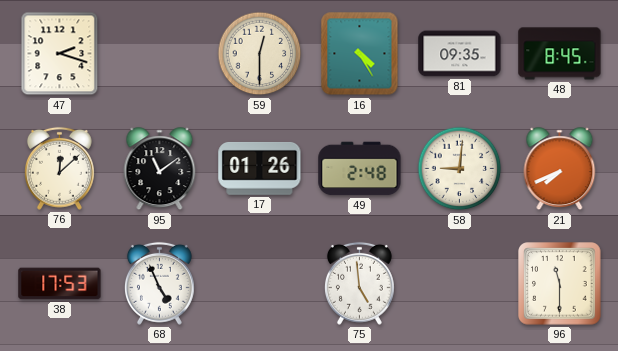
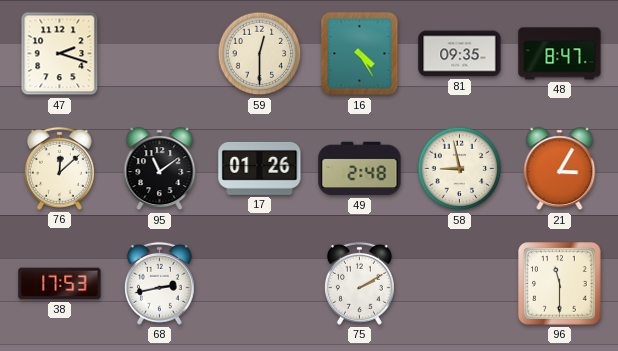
48: 8:45 -> 8:47 (560, 54)
58: 9:01 -> 8:58 (460, 169)
21: 7:41 -> 3:05 (560, 169)
68: 4:56 -> 2:43 (159, 283)
75: 4:59 -> 2:10 (359, 283)
